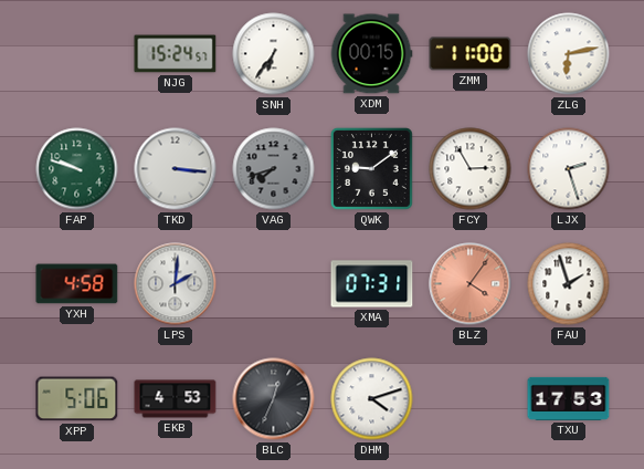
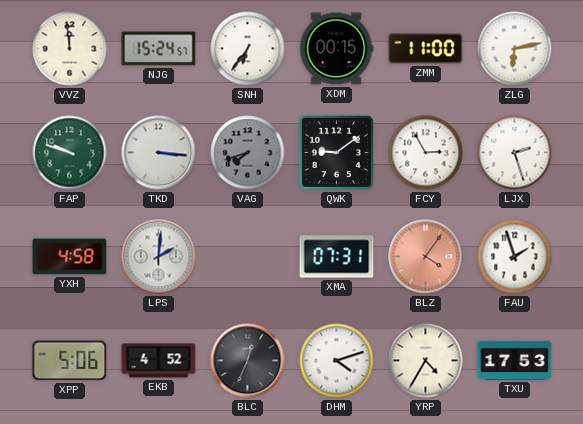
VVZ: none -> 11:59 (70, 49)
EKB: 4:53 -> 4:52 (159, 361)
YRP: none -> 4:35 (426, 361)
